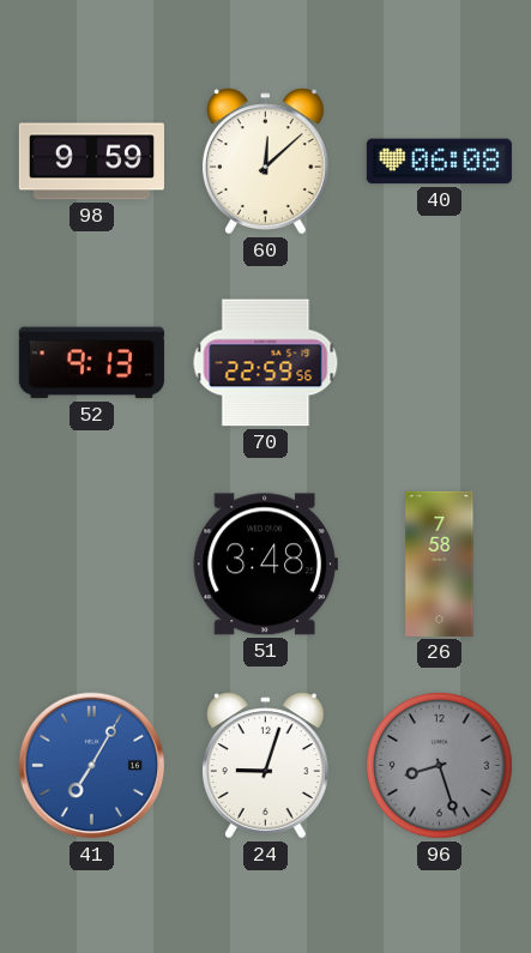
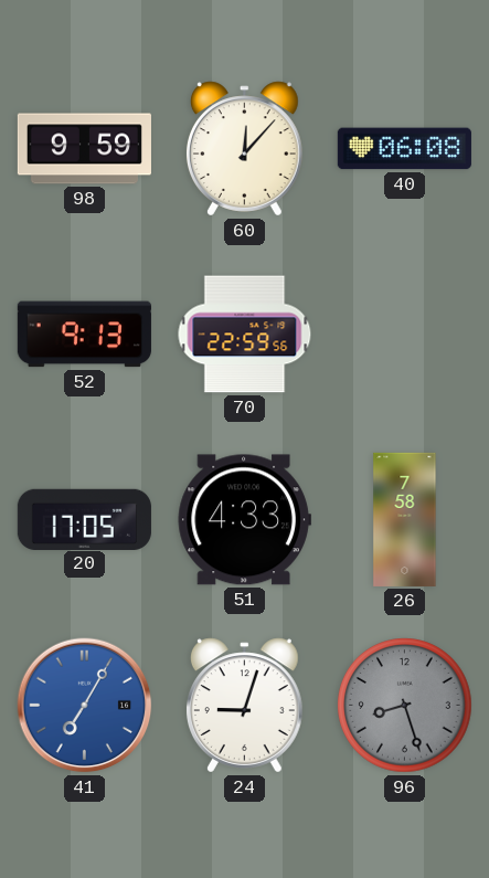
60: 12:08 -> 12:07 (244, 149)
20: none -> 17:05 (84, 519)
51: 3:48 -> 4:33 (244, 520)
